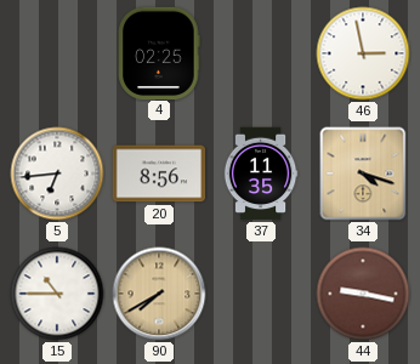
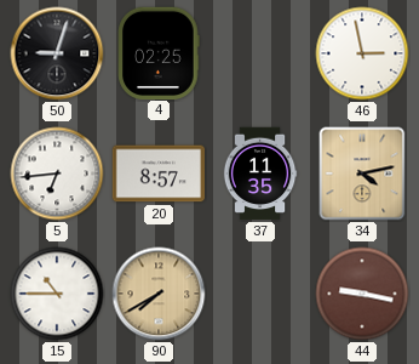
50: none -> 9:03 (57, 53)
20: 8:56 -> 8:57 (159, 174)
34: 4:18 -> 4:13 (362, 174)
